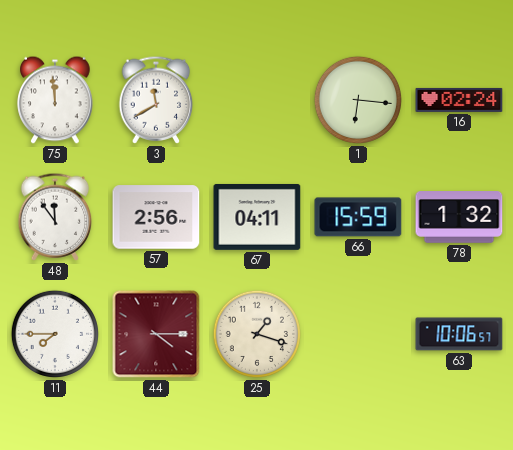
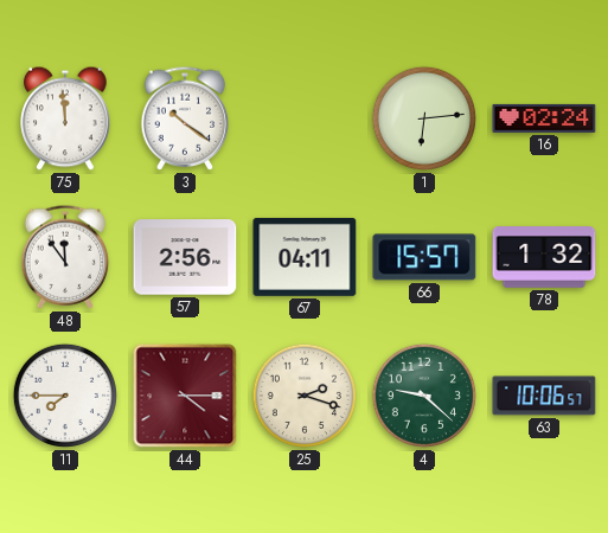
3: 11:40 -> 10:21 (185, 118)
1: 6:16 -> 6:14 (424, 118)
66: 15:59 -> 15:57 (424, 257)
25: 1:18 -> 2:18 (305, 396)
4: none -> 9:22 (424, 396)
